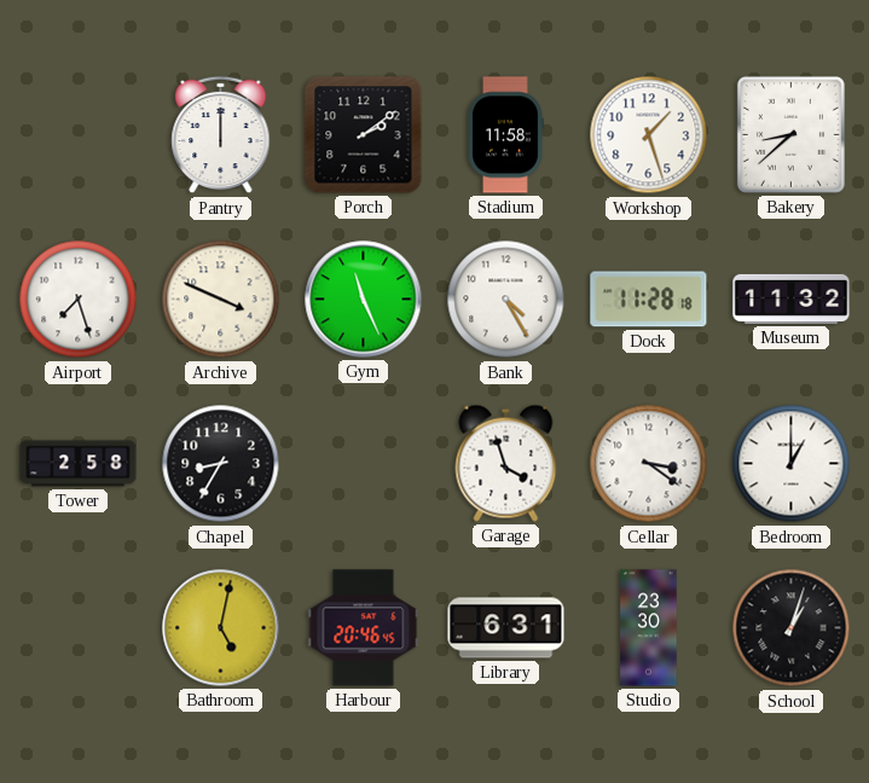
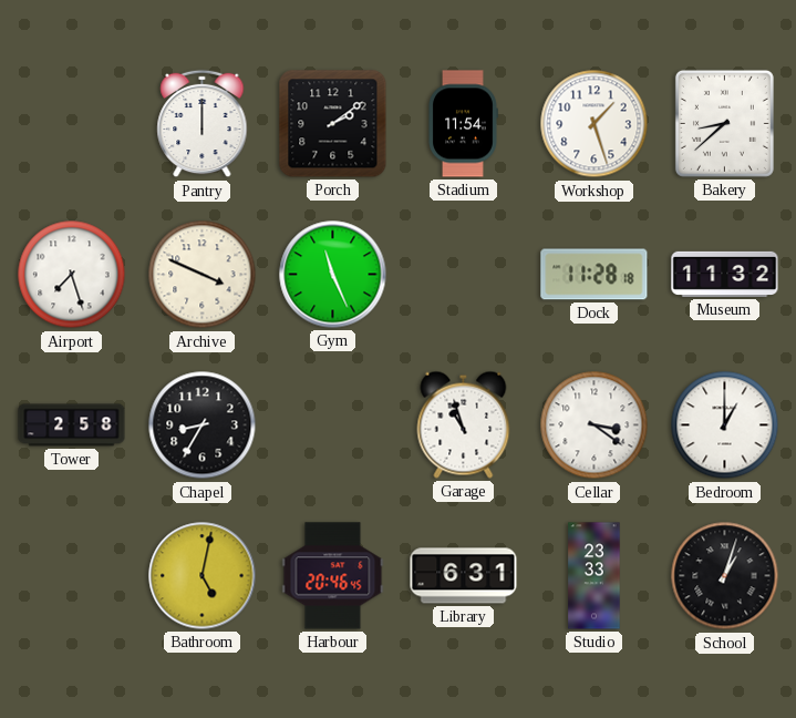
Stadium: 11:58 -> 11:54 (464, 124)
Bank: 4:25 -> none (506, 300)
Garage: 3:57 -> 10:57 (464, 424)
Studio: 23:30 -> 23:33 (595, 576)
